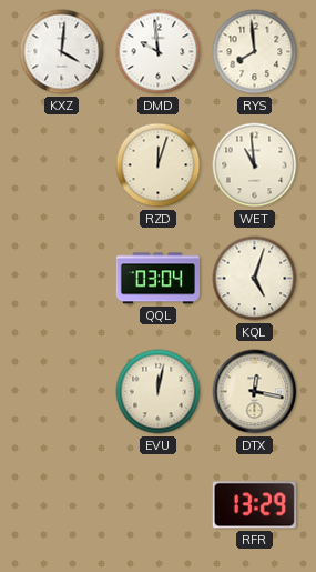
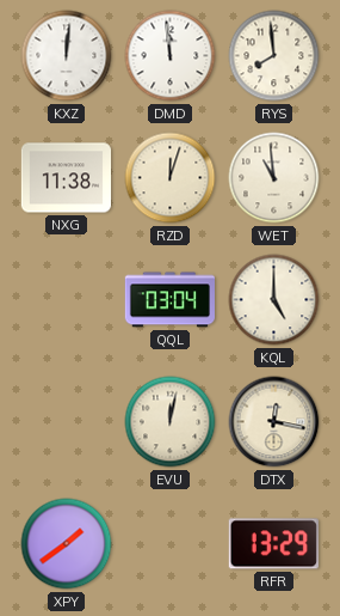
KXZ: 4:01 -> 12:01 (67, 56)
DMD: 9:59 -> 11:59 (171, 56)
NXG: none -> 11:38 (66, 178)
KQL: 5:03 -> 5:00 (274, 300)
XPY: none -> 1:39 (67, 544)
